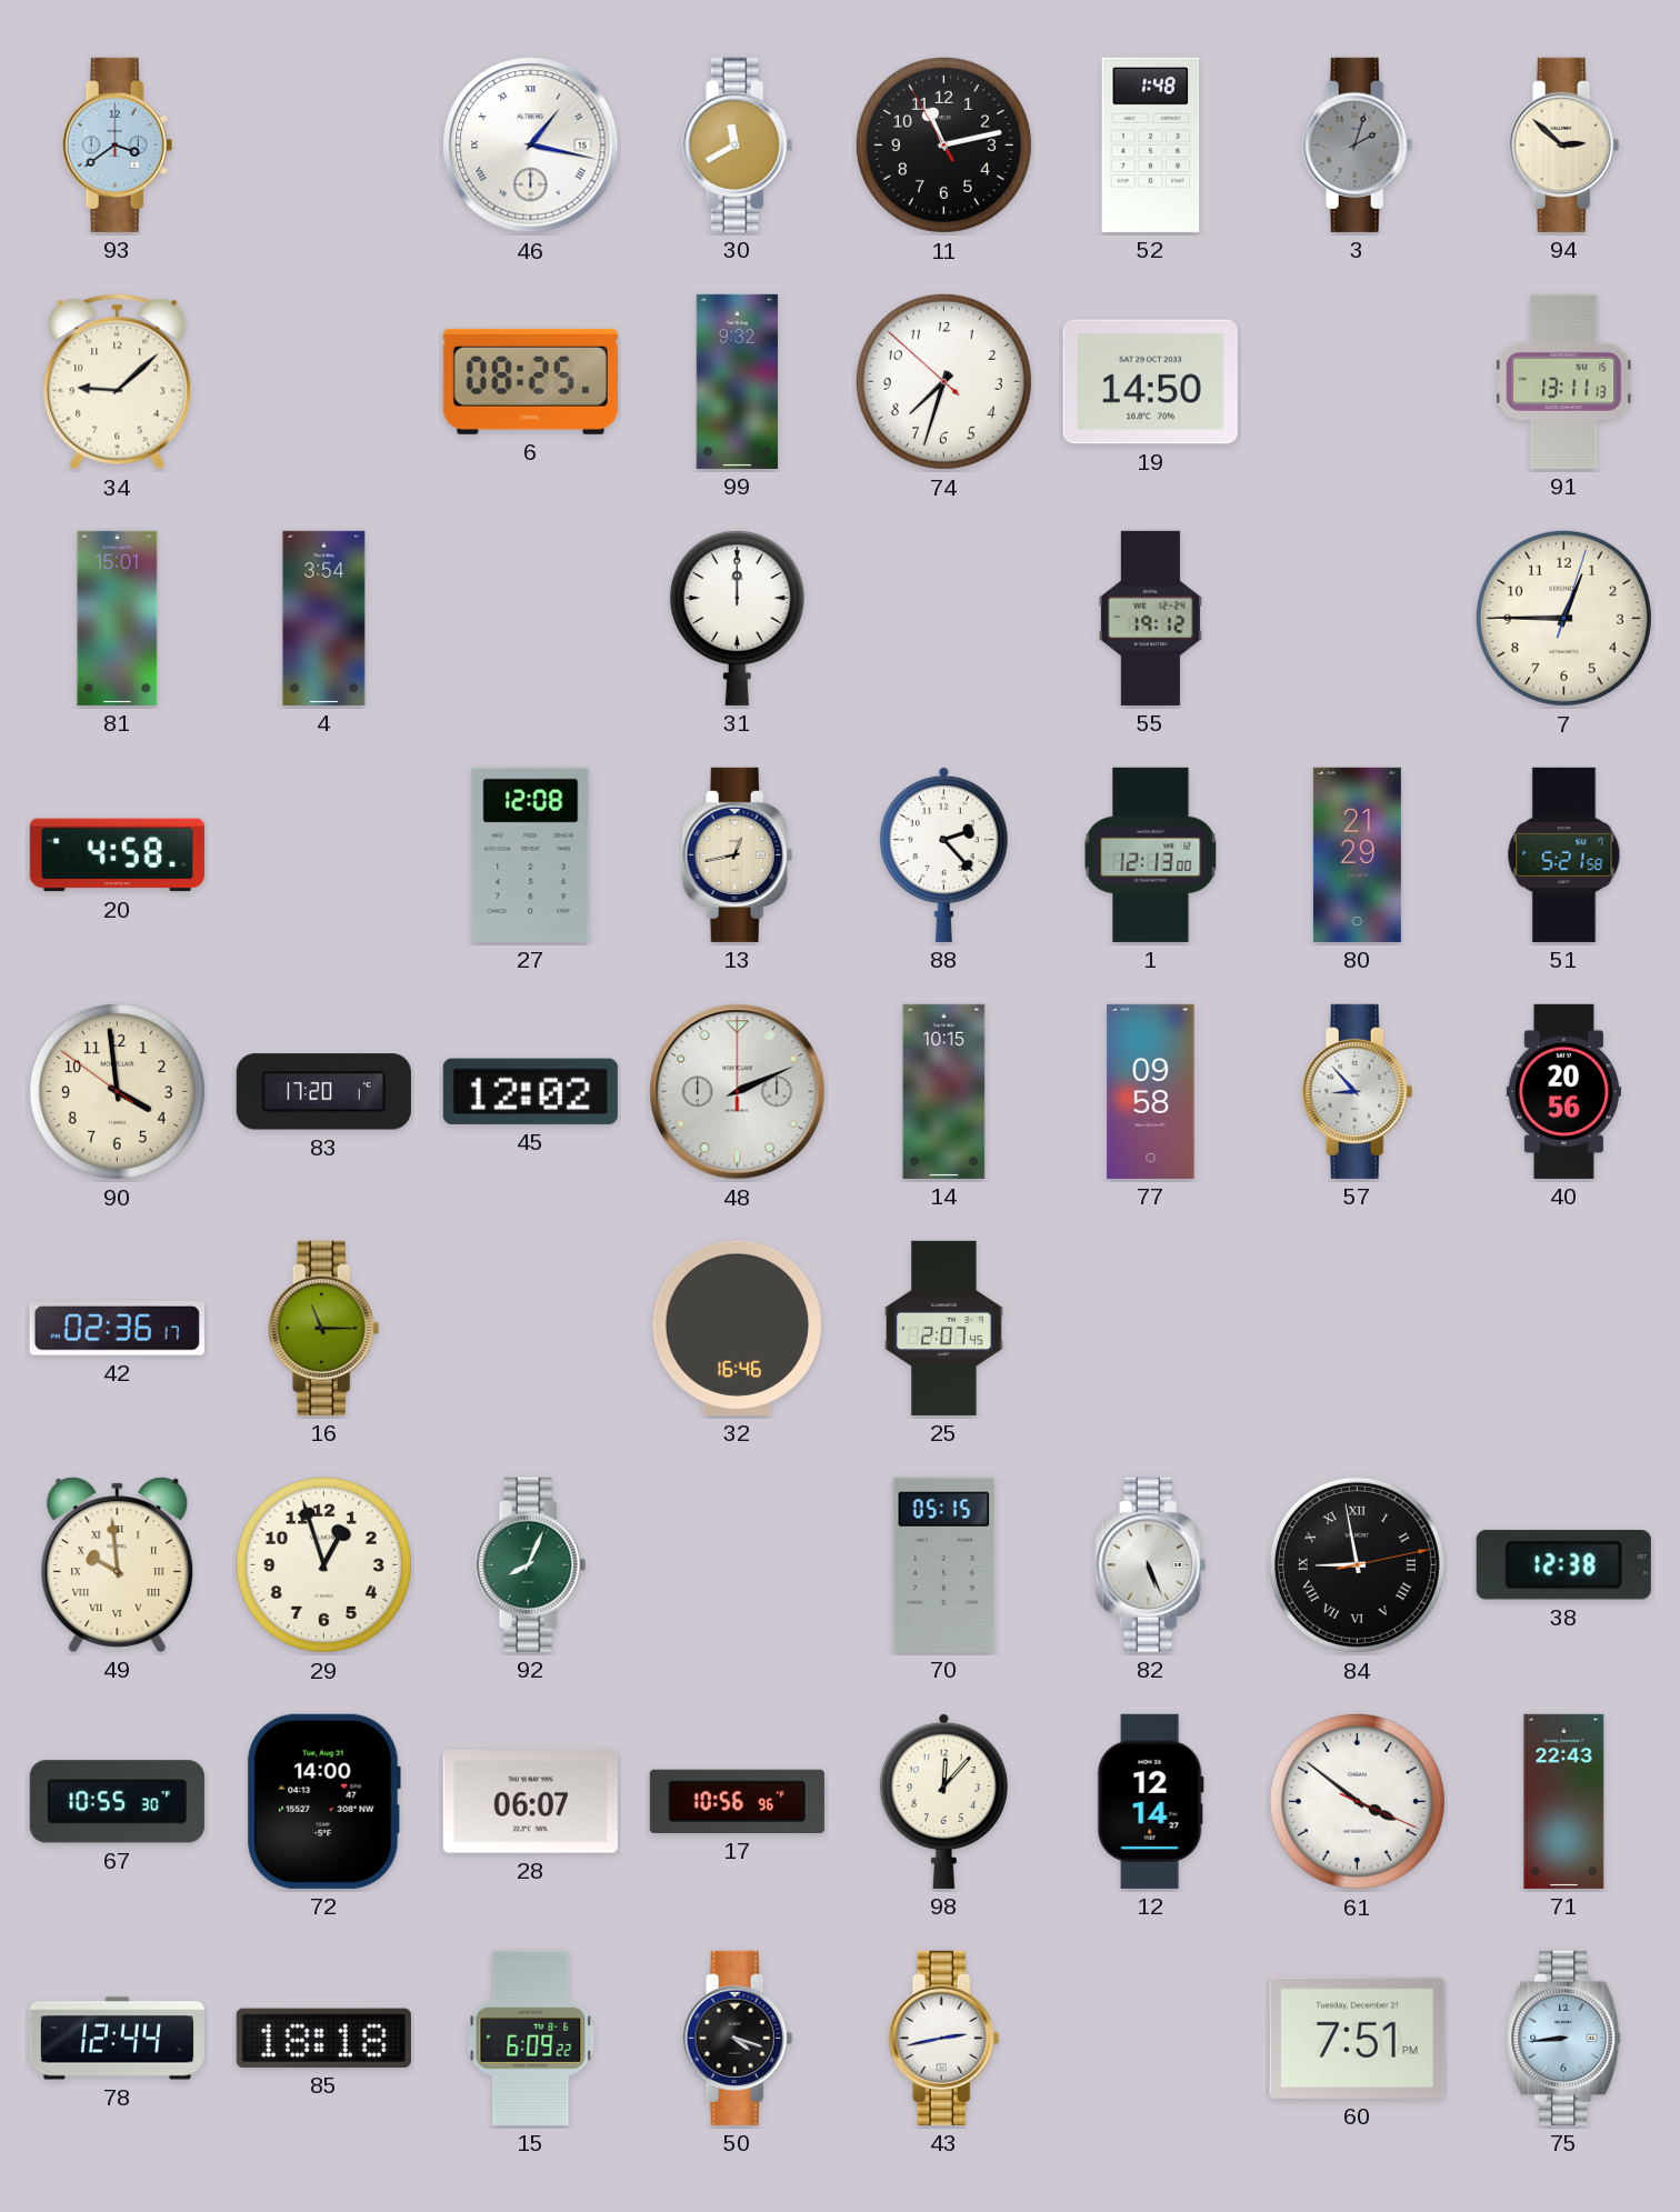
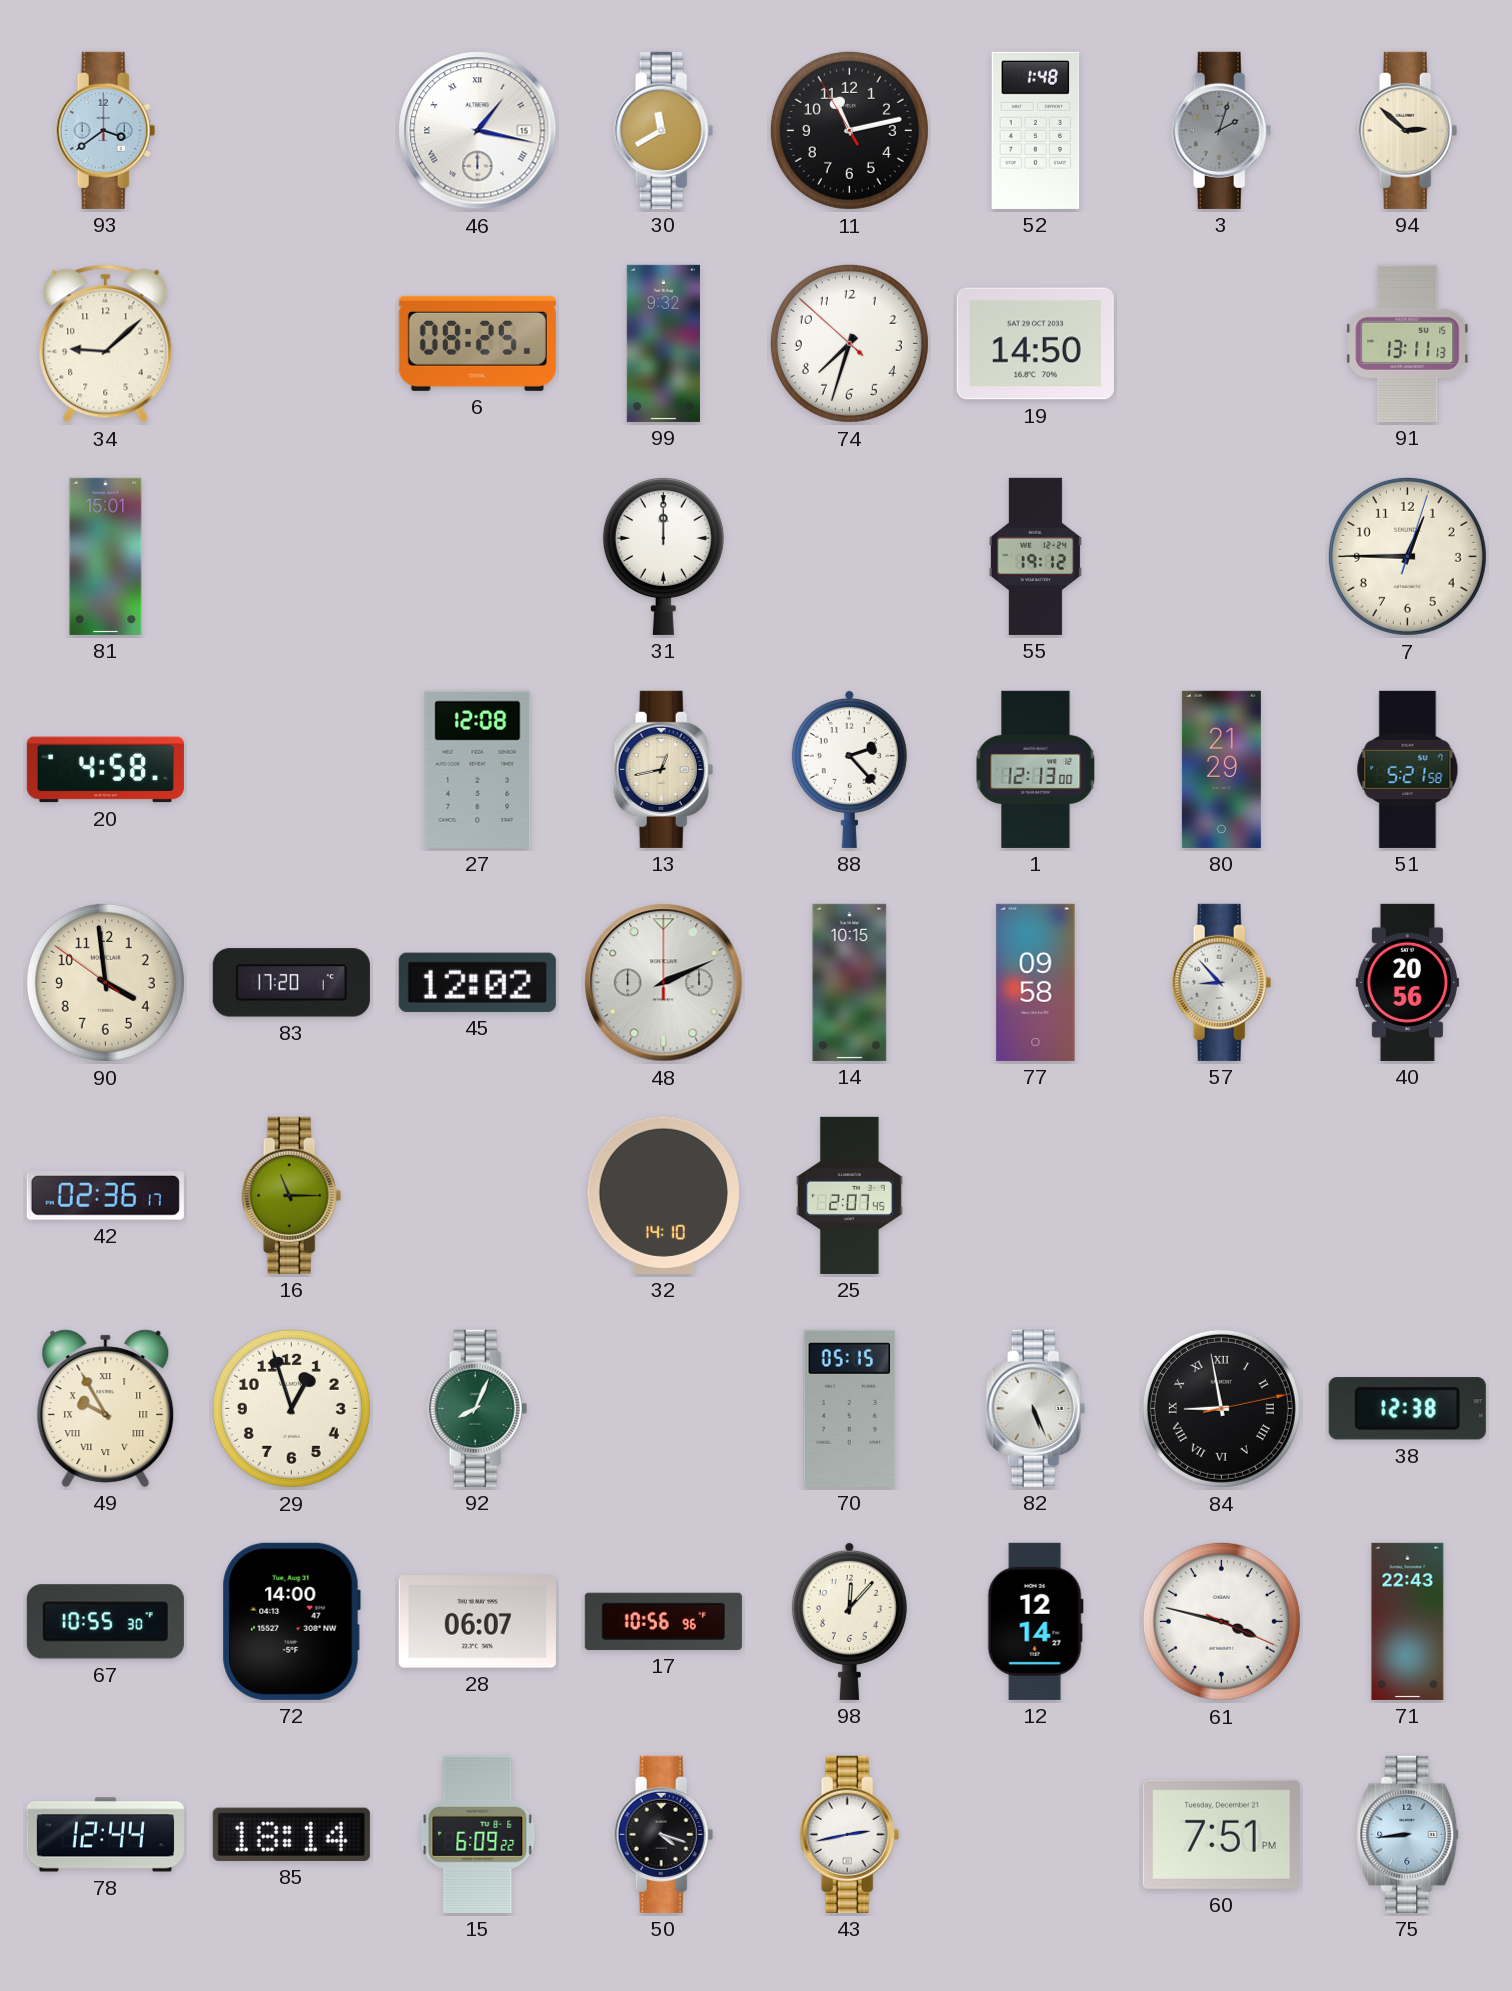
4: 3:54 -> none (324, 618)
32: 16:46 -> 14:10 (663, 1195)
49: 9:59 -> 9:55 (106, 1408)
61: 3:51 -> 3:47 (1221, 1621)
85: 18:18 -> 18:14 (291, 1834)
